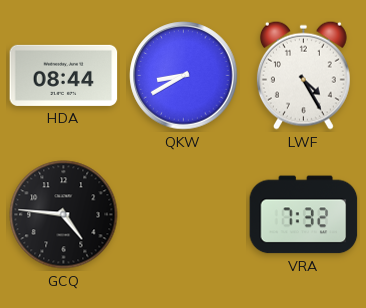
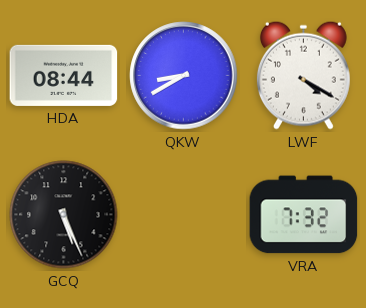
LWF: 4:25 -> 4:20 (303, 75)
GCQ: 4:46 -> 5:26 (64, 215)
